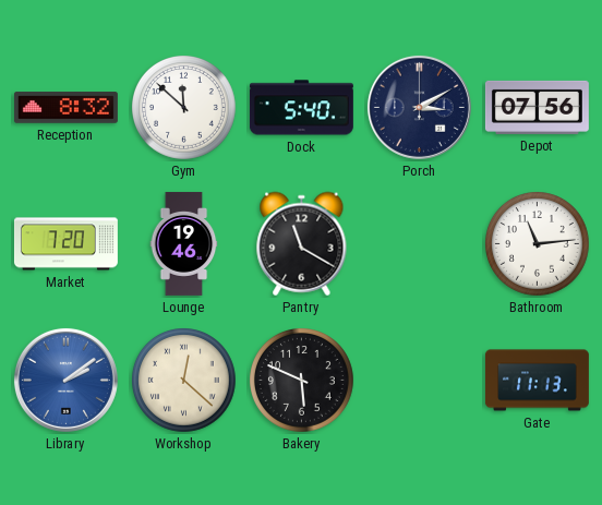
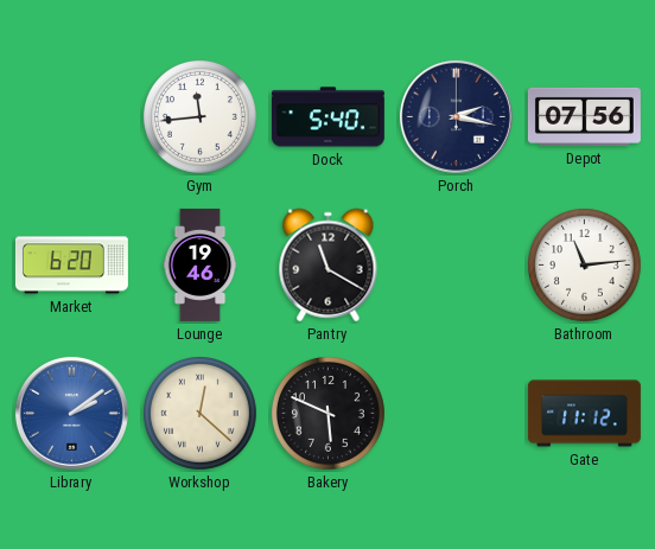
Reception: 8:32 -> none (65, 108)
Gym: 11:52 -> 11:44 (201, 117)
Porch: 3:10 -> 2:17 (456, 116)
Market: 7:20 -> 6:20 (71, 266)
Gate: 11:13 -> 11:12 (584, 414)
